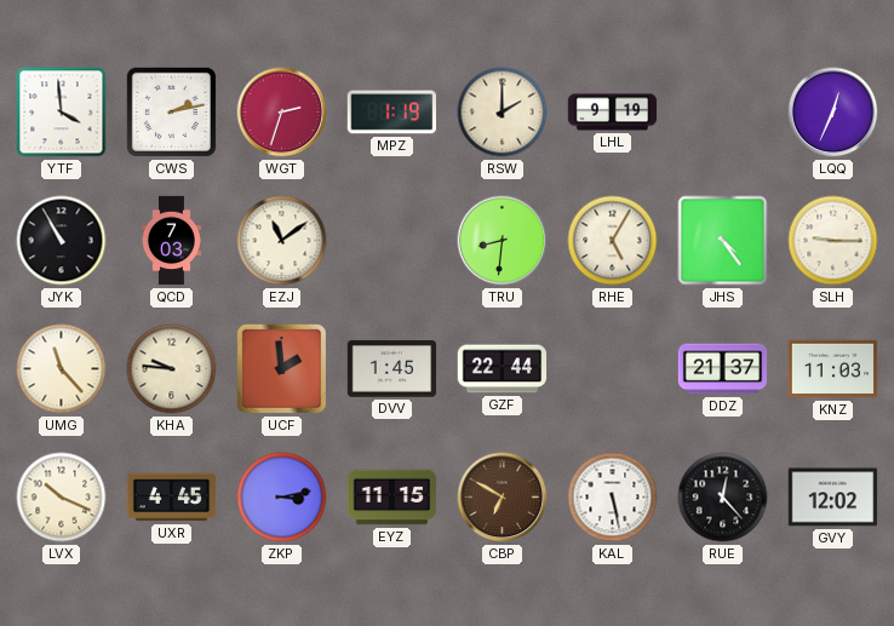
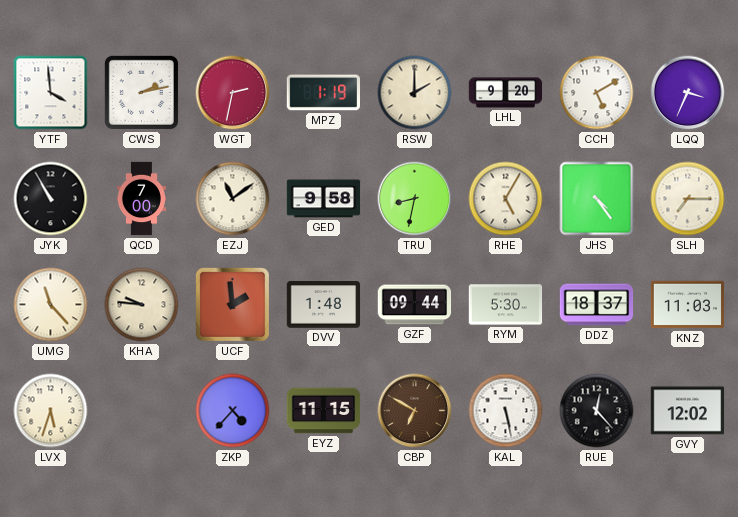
WGT: 2:33 -> 2:32 (233, 93)
LHL: 9:19 -> 9:20 (506, 93)
CCH: none -> 5:10 (597, 93)
LQQ: 12:34 -> 3:34 (688, 93)
QCD: 7:03 -> 7:00 (141, 199)
GED: none -> 9:58 (324, 199)
TRU: 8:31 -> 8:32 (415, 199)
SLH: 9:15 -> 7:15 (688, 199)
DVV: 1:45 -> 1:48 (324, 305)
GZF: 22:44 -> 09:44 (415, 305)
RYM: none -> 5:30 (506, 305)
DDZ: 21:37 -> 18:37 (597, 305)
LVX: 10:19 -> 5:33 (51, 411)
UXR: 4:45 -> none (172, 498)
ZKP: 3:13 -> 4:37 (233, 411)
